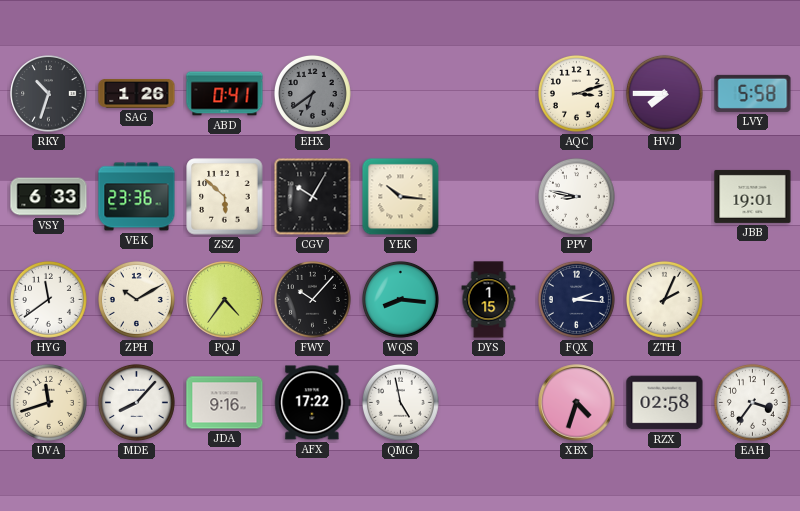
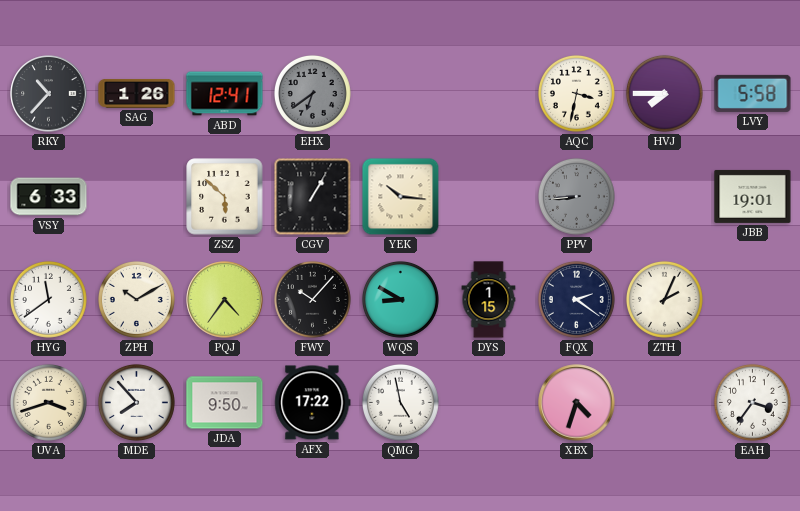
RKY: 10:33 -> 10:37 (49, 94)
ABD: 0:41 -> 12:41 (225, 94)
AQC: 3:12 -> 3:32 (576, 93)
VEK: 23:36 -> none (137, 197)
CGV: 10:05 -> 1:05 (313, 197)
PPV: 8:47 -> 8:44 (576, 196)
PPV dial: white -> grey (576, 196)
WQS: 8:16 -> 8:50 (400, 299)
FQX: 2:16 -> 2:21 (576, 299)
UVA: 11:42 -> 3:42 (48, 402)
MDE: 8:07 -> 7:53 (136, 402)
JDA: 9:16 -> 9:50 (225, 403)
RZX: 02:58 -> none (665, 403)
